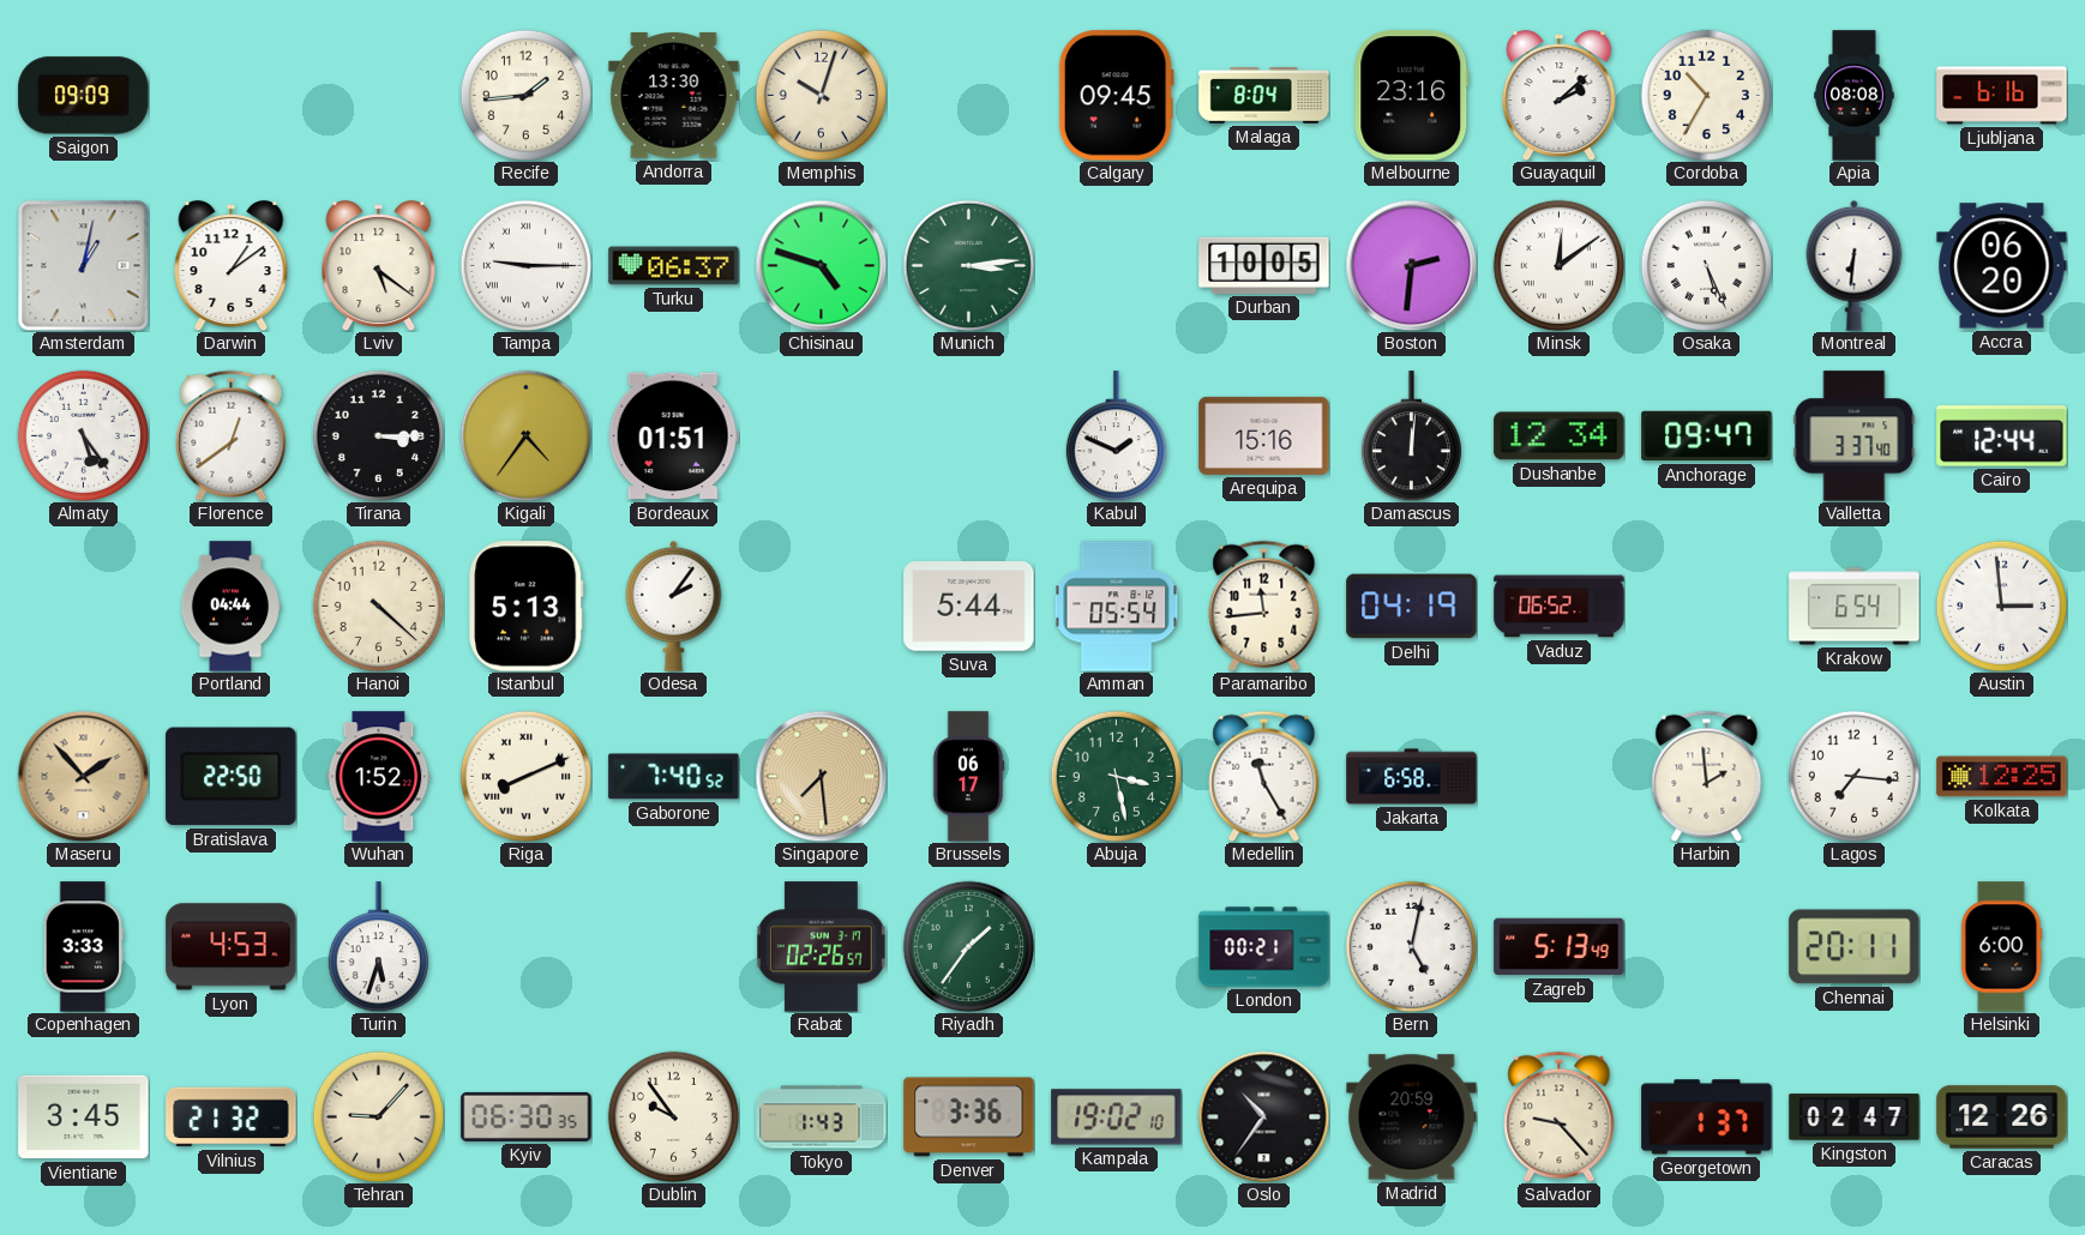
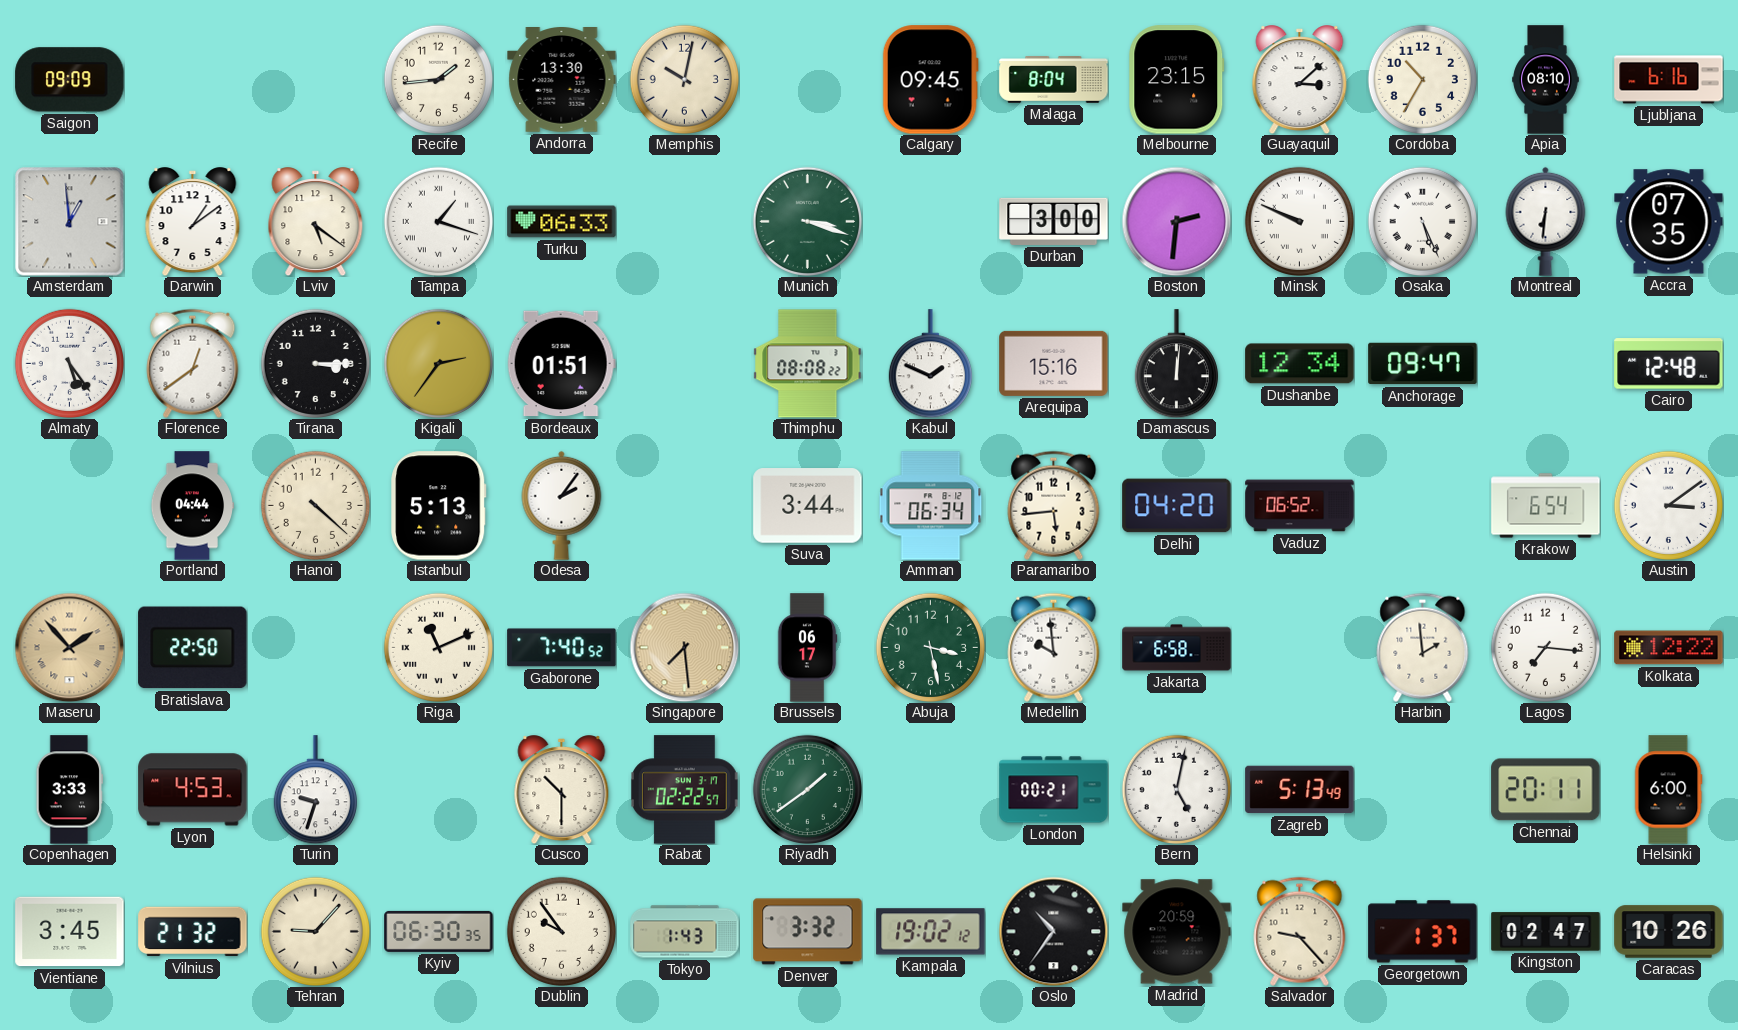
Memphis: 10:03 -> 10:02 (684, 79)
Melbourne: 23:16 -> 23:15 (1177, 80)
Guayaquil: 2:08 -> 3:08 (1300, 80)
Apia: 08:08 -> 08:10 (1546, 80)
Amsterdam: 1:02 -> 12:59 (69, 221)
Tampa: 9:15 -> 1:18 (438, 221)
Turku: 06:37 -> 06:33 (562, 222)
Chisinau: 4:48 -> none (821, 265)
Munich: 3:14 -> 3:18 (807, 221)
Durban: 10:05 -> 3:00 (1054, 221)
Minsk: 12:09 -> 9:49 (1299, 221)
Accra: 06:20 -> 07:35 (1669, 222)
Kigali: 4:36 -> 2:36 (438, 363)
Thimphu: none -> 08:08 (808, 364)
Valletta: 3:37 -> none (1855, 436)
Cairo: 12:44 -> 12:48 (1669, 364)
Suva: 5:44 -> 3:44 (808, 506)
Amman: 05:54 -> 06:34 (931, 506)
Paramaribo: 11:44 -> 5:44 (1054, 505)
Delhi: 04:19 -> 04:20 (1177, 506)
Austin: 2:59 -> 3:09 (1668, 505)
Wuhan: 1:52 -> none (379, 777)
Riga: 8:11 -> 11:11 (438, 647)
Medellin: 11:25 -> 9:59 (1054, 647)
Kolkata: 12:25 -> 12:22 (1669, 648)
Turin: 5:33 -> 9:33 (315, 790)
Cusco: none -> 10:30 (562, 790)
Rabat: 02:26 -> 02:22 (685, 790)
Riyadh: 1:36 -> 1:39 (807, 789)
Denver: 3:36 -> 3:32 (808, 932)
Kampala: 19:02:10 -> 19:02:12 (931, 932)
Caracas: 12:26 -> 10:26 (1669, 932)
